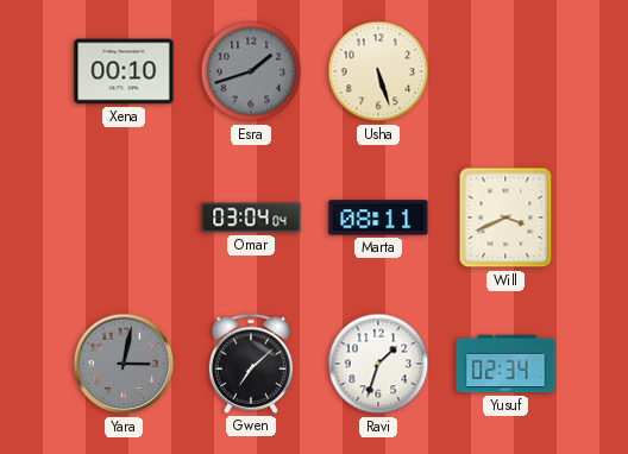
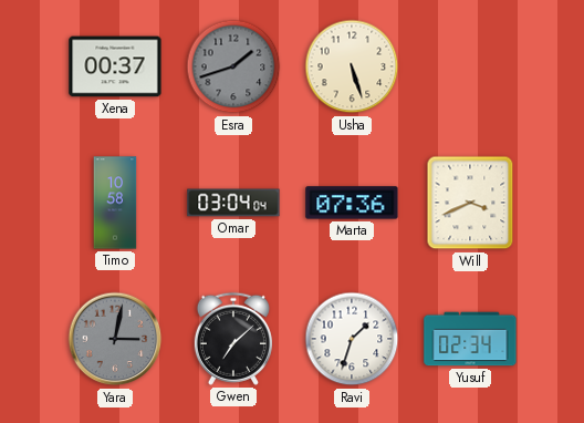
Xena: 00:10 -> 00:37 (115, 66)
Timo: none -> 10:58 (115, 203)
Marta: 08:11 -> 07:36 (352, 203)
